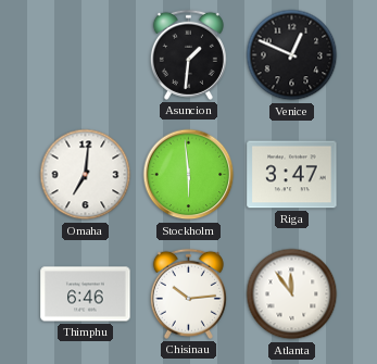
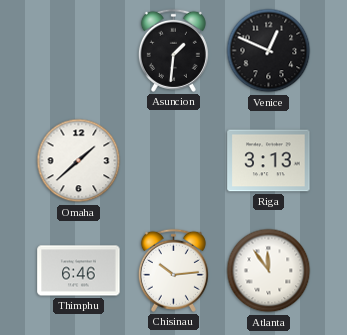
Omaha: 7:01 -> 1:38 (79, 161)
Stockholm: 5:59 -> none (189, 175)
Riga: 3:47 -> 3:13 (269, 161)
